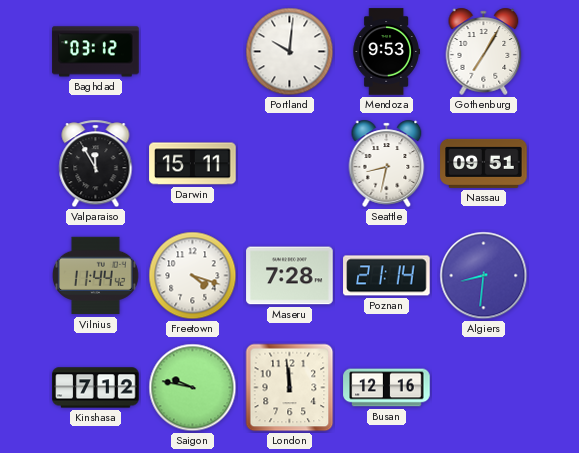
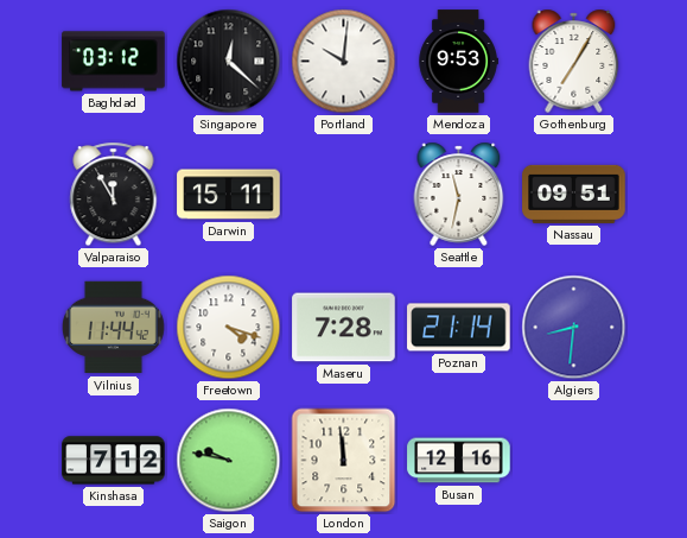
Singapore: none -> 12:22 (229, 62)
Seattle: 8:32 -> 11:32 (459, 194)
